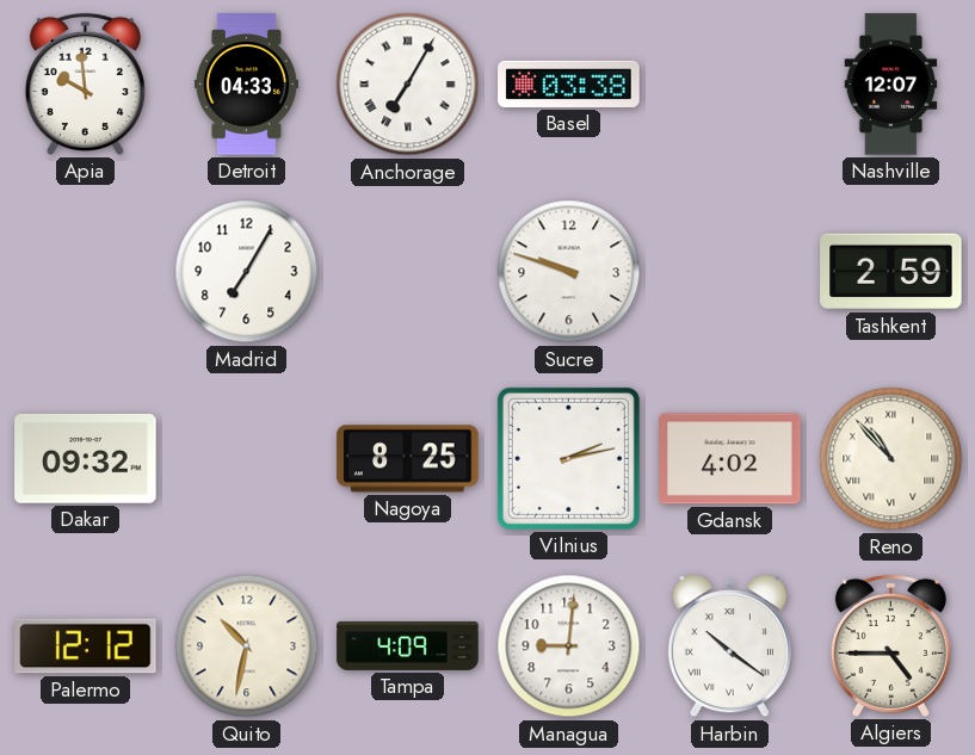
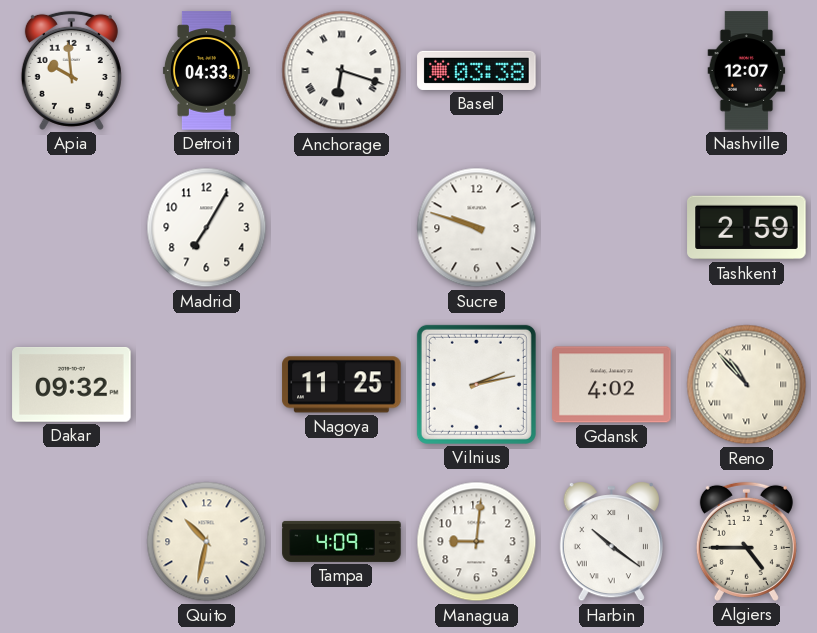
Anchorage: 7:05 -> 6:18 (342, 71)
Nagoya: 8:25 -> 11:25 (342, 385)
Palermo: 12:12 -> none (86, 646)
